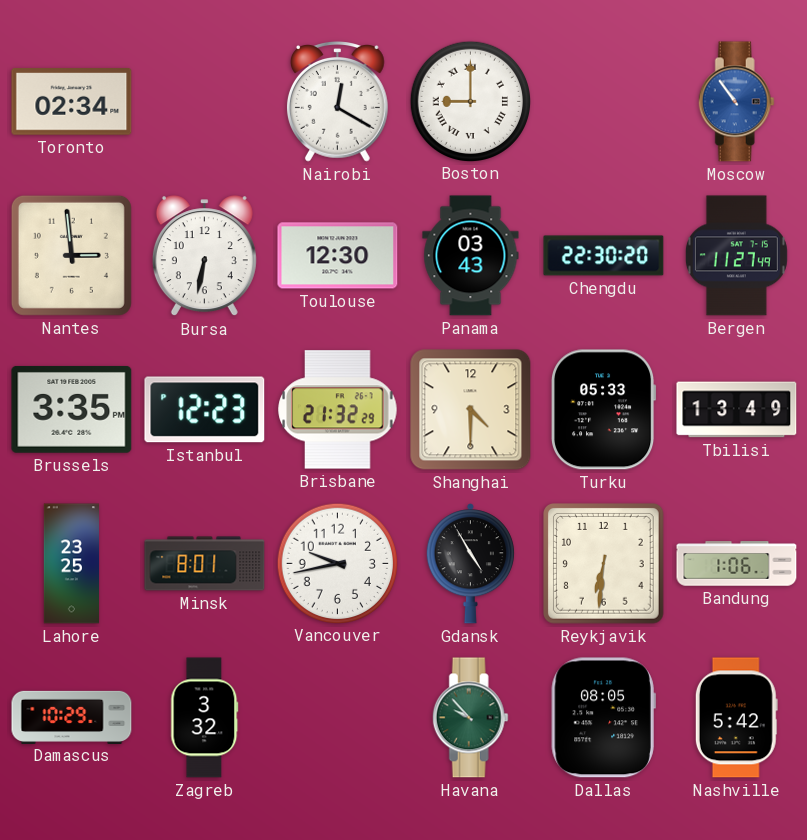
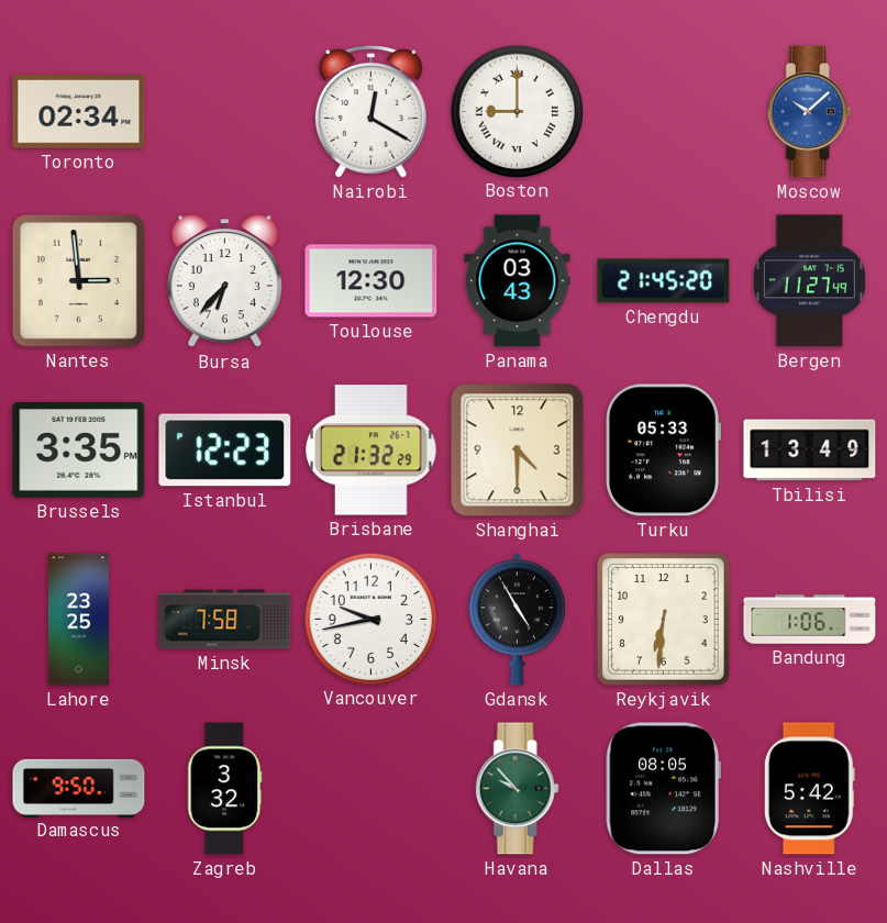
Moscow: 10:54 -> 10:08 (809, 112)
Bursa: 6:32 -> 6:37 (224, 281)
Chengdu: 22:30 -> 21:45 (664, 281)
Minsk: 8:01 -> 7:58 (225, 620)
Damascus: 10:29 -> 9:50 (79, 788)
